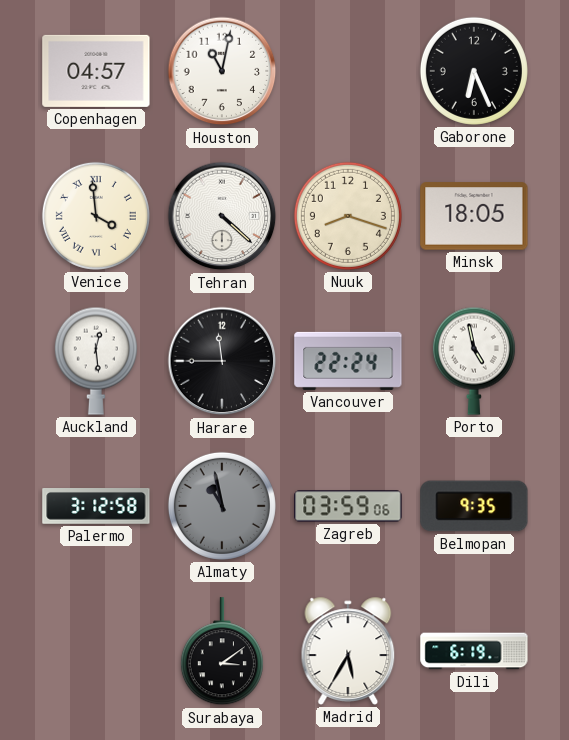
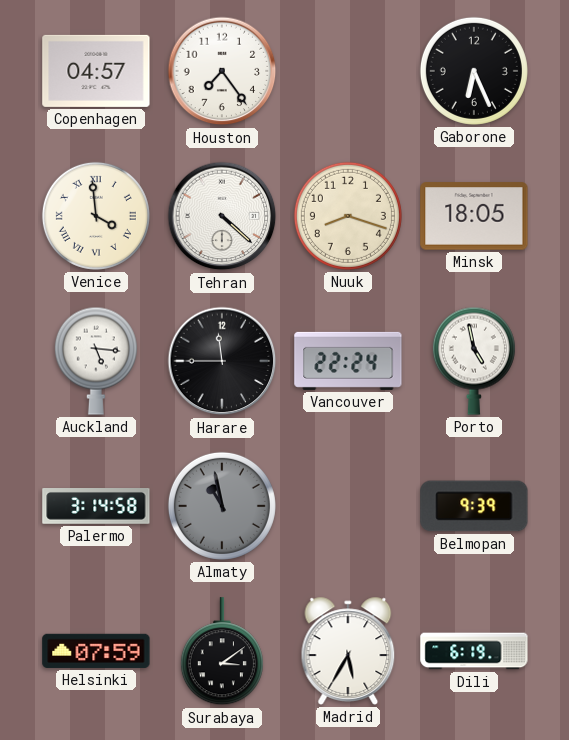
Houston: 11:02 -> 7:24 (222, 71)
Auckland: 12:29 -> 5:16 (96, 361)
Palermo: 3:12 -> 3:14 (96, 507)
Zagreb: 03:59 -> none (348, 506)
Belmopan: 9:35 -> 9:39 (474, 506)
Helsinki: none -> 07:59 (96, 651)
